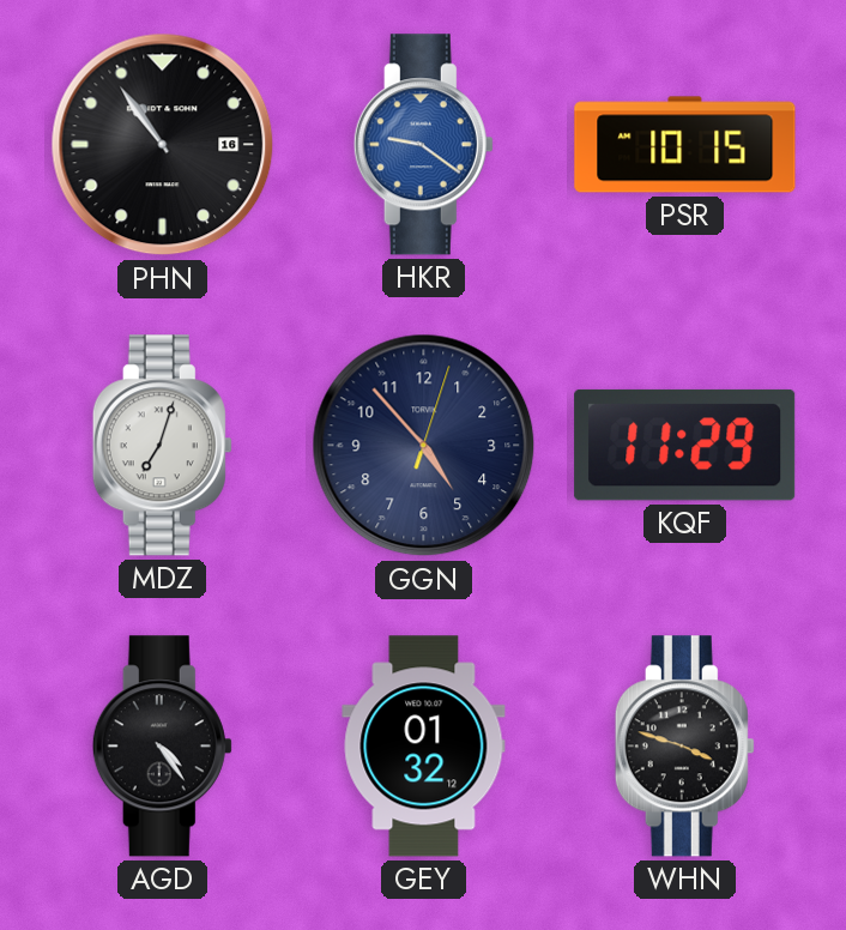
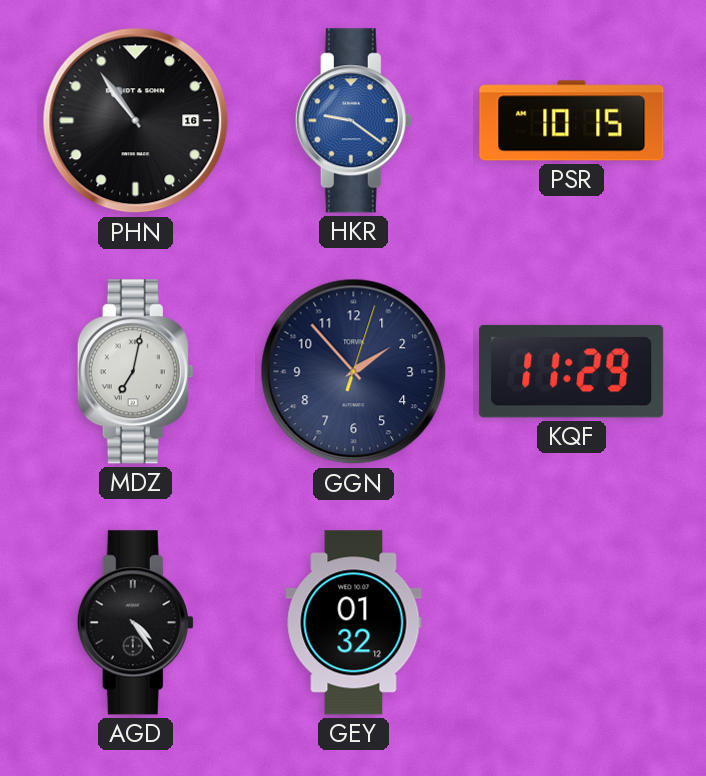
MDZ: 7:03 -> 7:02 (135, 372)
GGN: 4:53 -> 1:53 (354, 372)
WHN: 3:48 -> none (684, 747)
